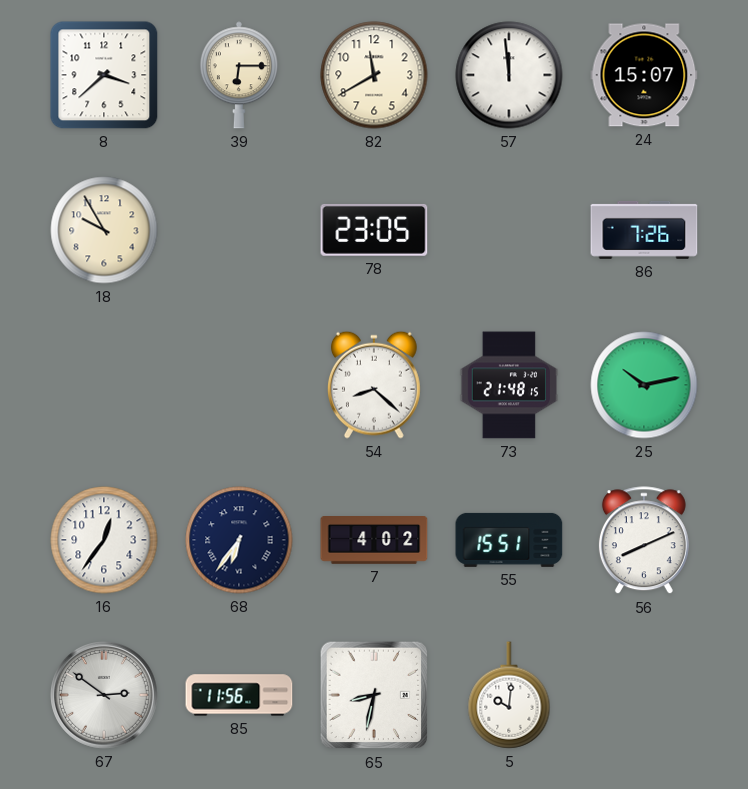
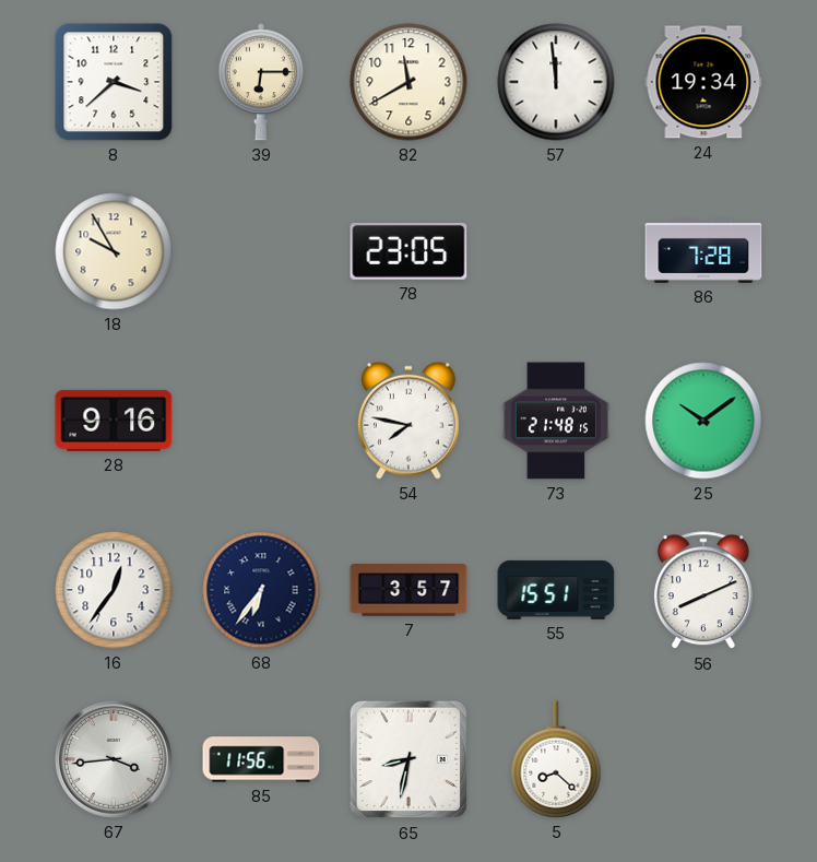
24: 15:07 -> 19:34 (703, 82)
86: 7:26 -> 7:28 (703, 251)
28: none -> 9:16 (114, 421)
54: 8:22 -> 7:47 (408, 421)
25: 10:13 -> 10:09 (703, 421)
7: 4:02 -> 3:57 (408, 591)
67: 2:51 -> 3:44 (114, 759)
5: 10:01 -> 8:22 (556, 759)
